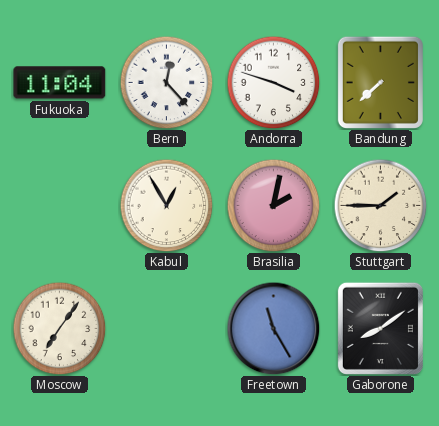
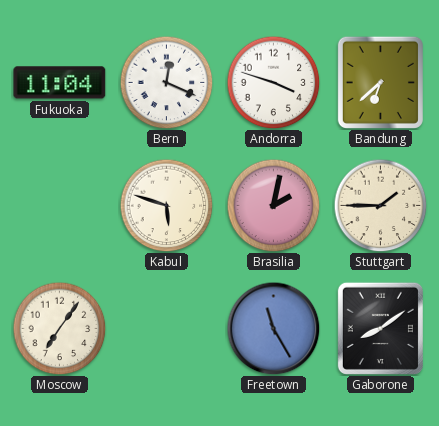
Bern: 12:23 -> 12:19 (166, 82)
Bandung: 7:38 -> 6:38 (380, 82)
Kabul: 12:55 -> 5:48 (166, 205)
